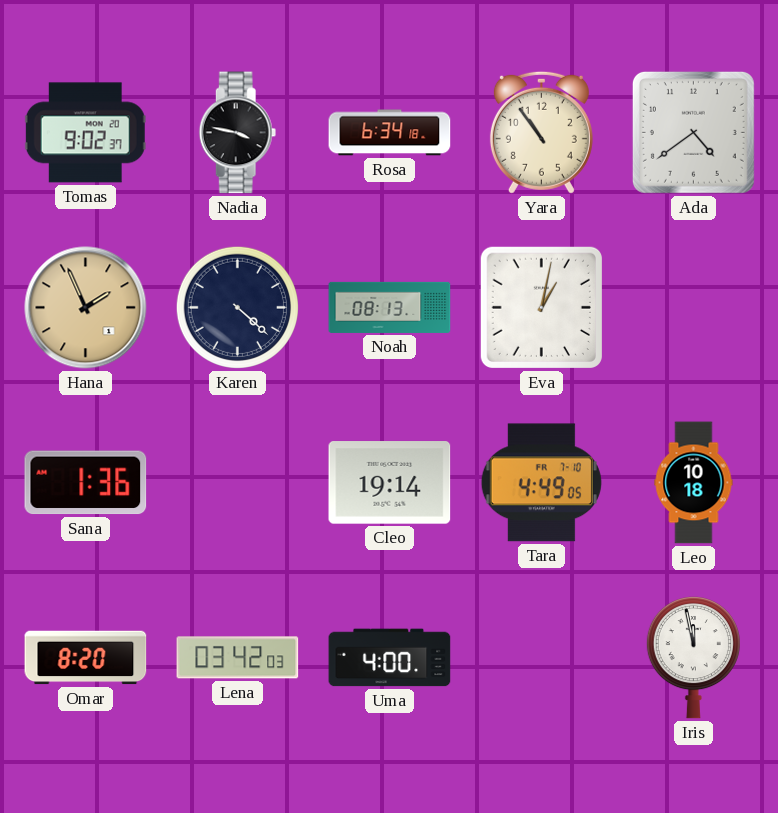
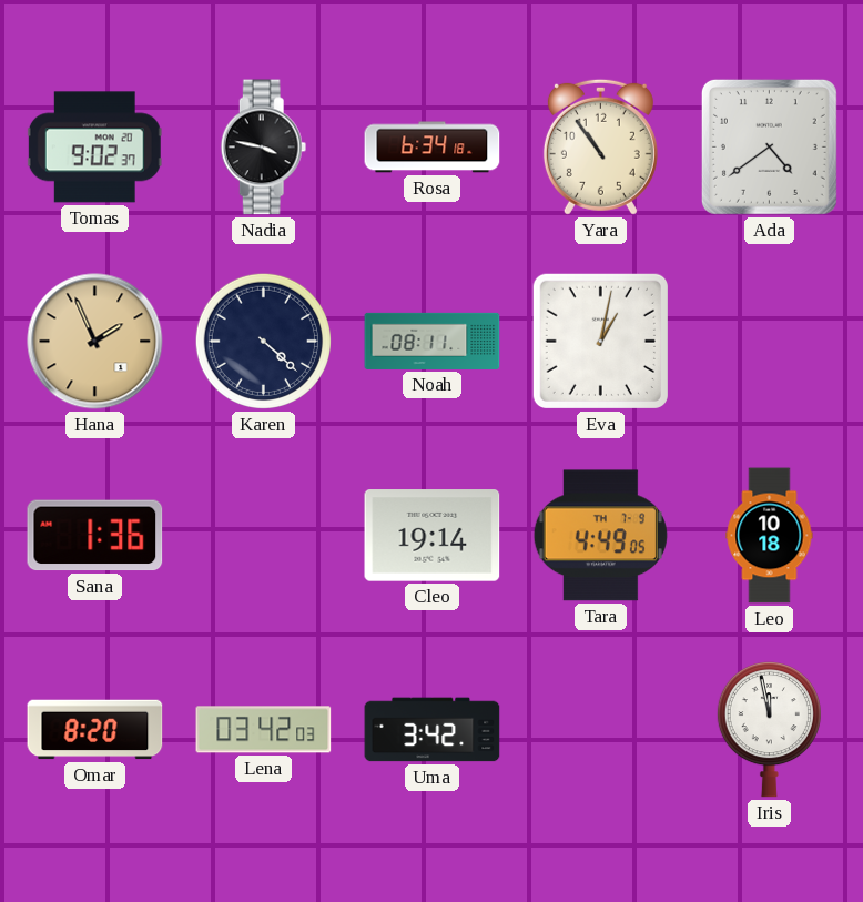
Noah: 08:13 -> 08:11 (433, 341)
Tara date: FR 7-10 -> TH 7-9 (600, 536)
Uma: 4:00 -> 3:42 (433, 730)
